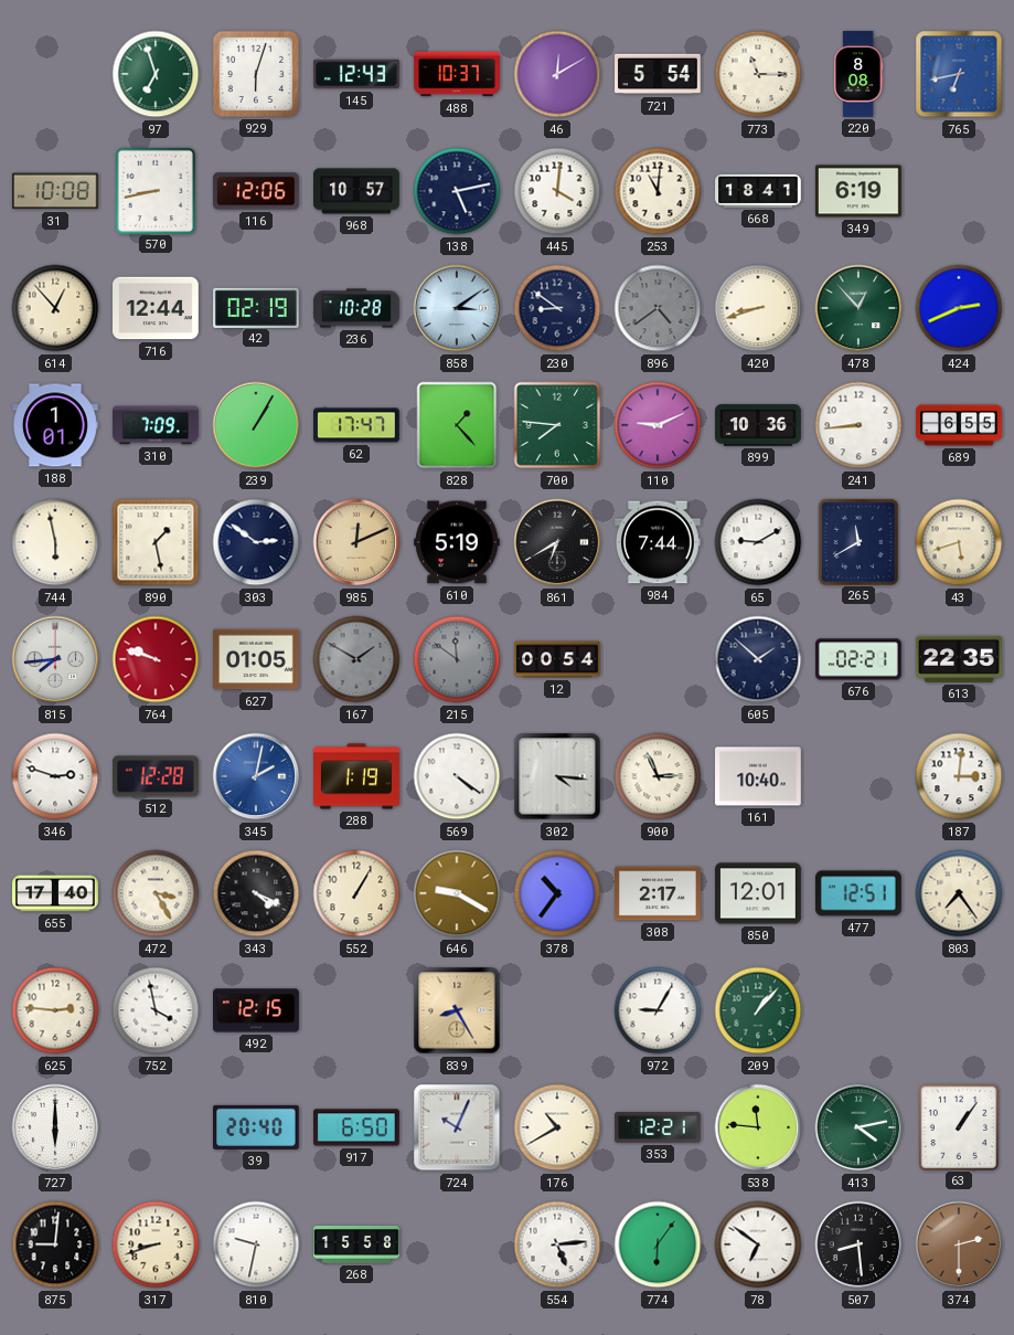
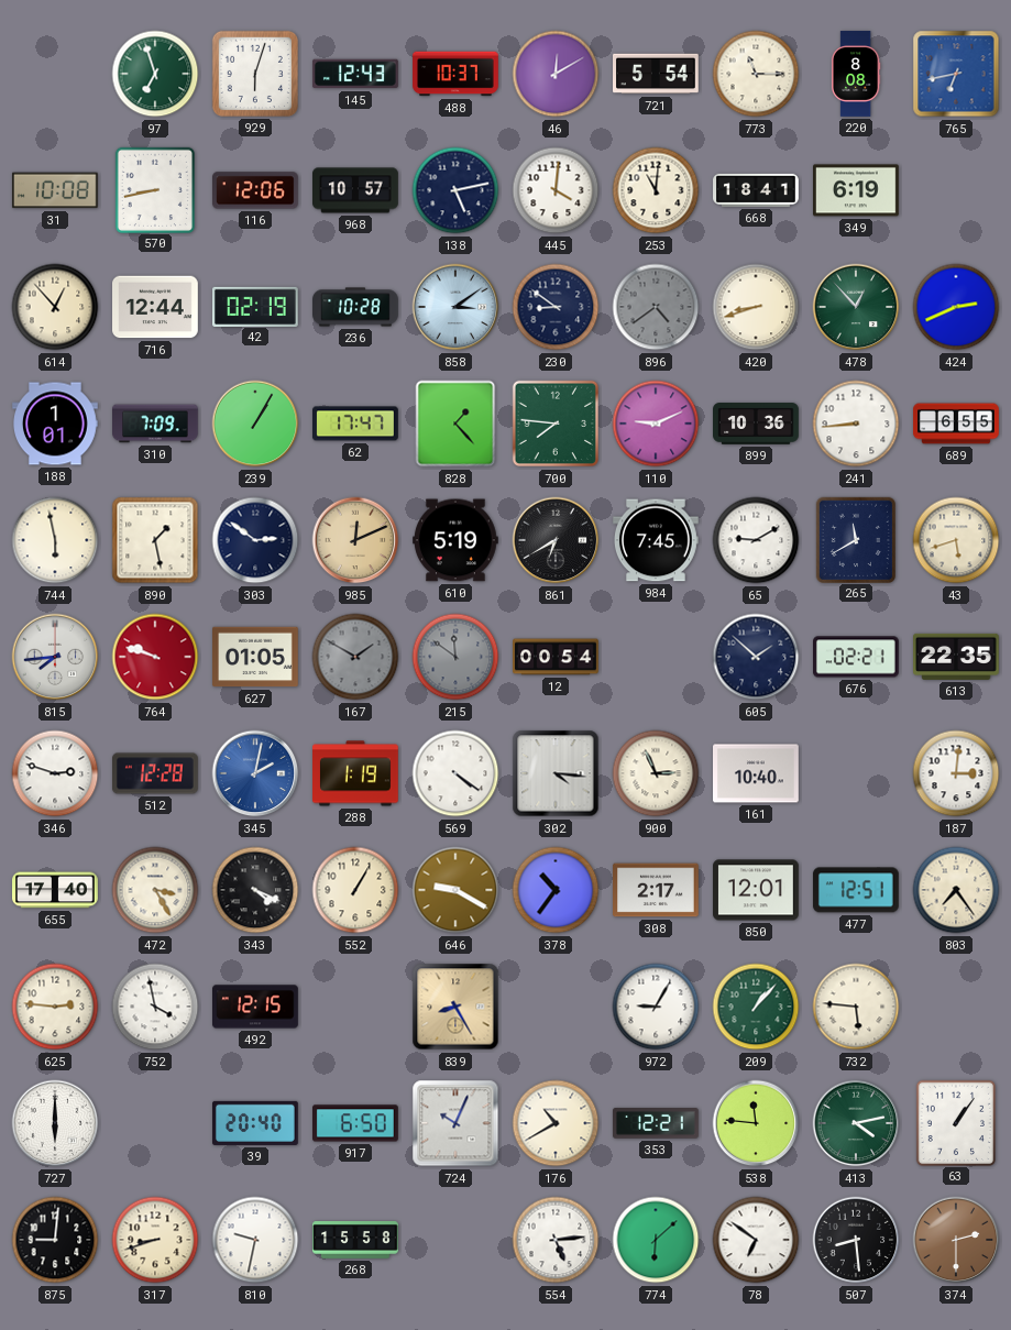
984: 7:44 -> 7:45 (657, 540)
732: none -> 5:46 (856, 1007)
774: 6:06 -> 6:08 (656, 1240)
